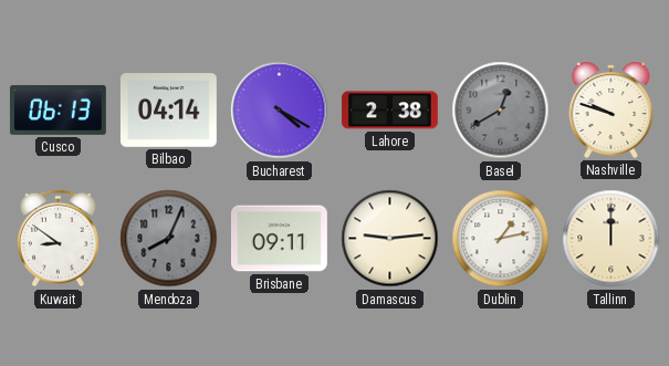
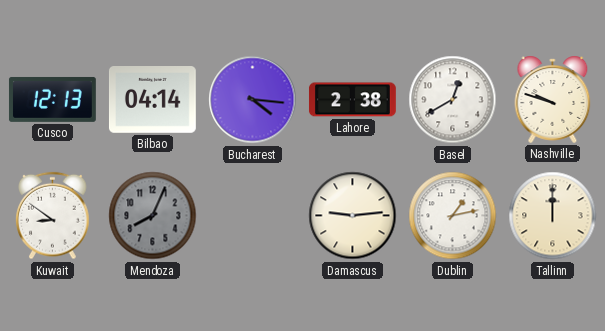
Cusco: 06:13 -> 12:13 (53, 99)
Bucharest: 4:20 -> 4:16 (253, 100)
Basel dial: grey -> white (453, 100)
Brisbane: 09:11 -> none (280, 239)
